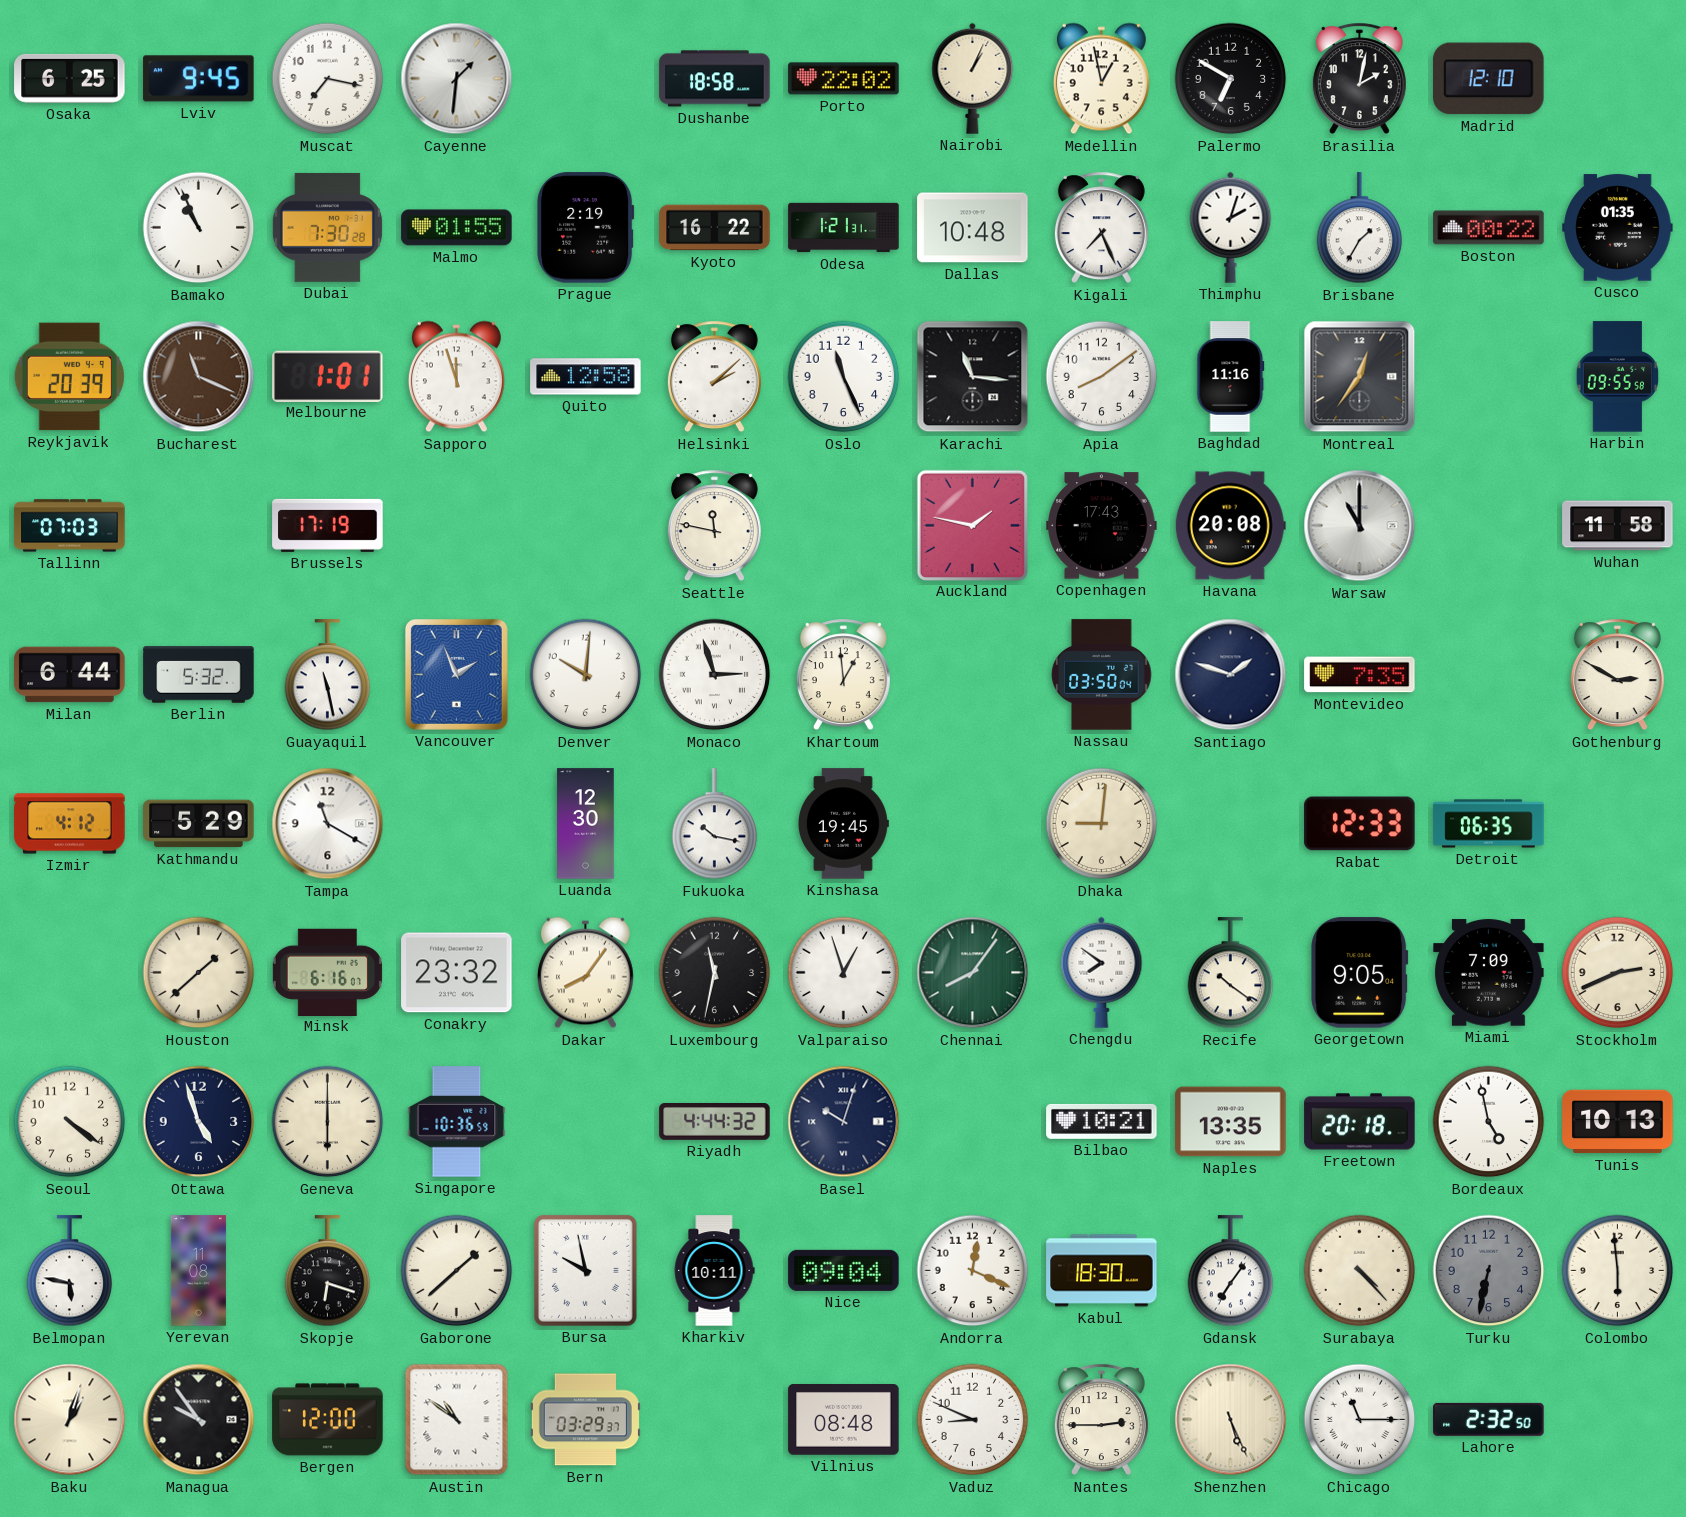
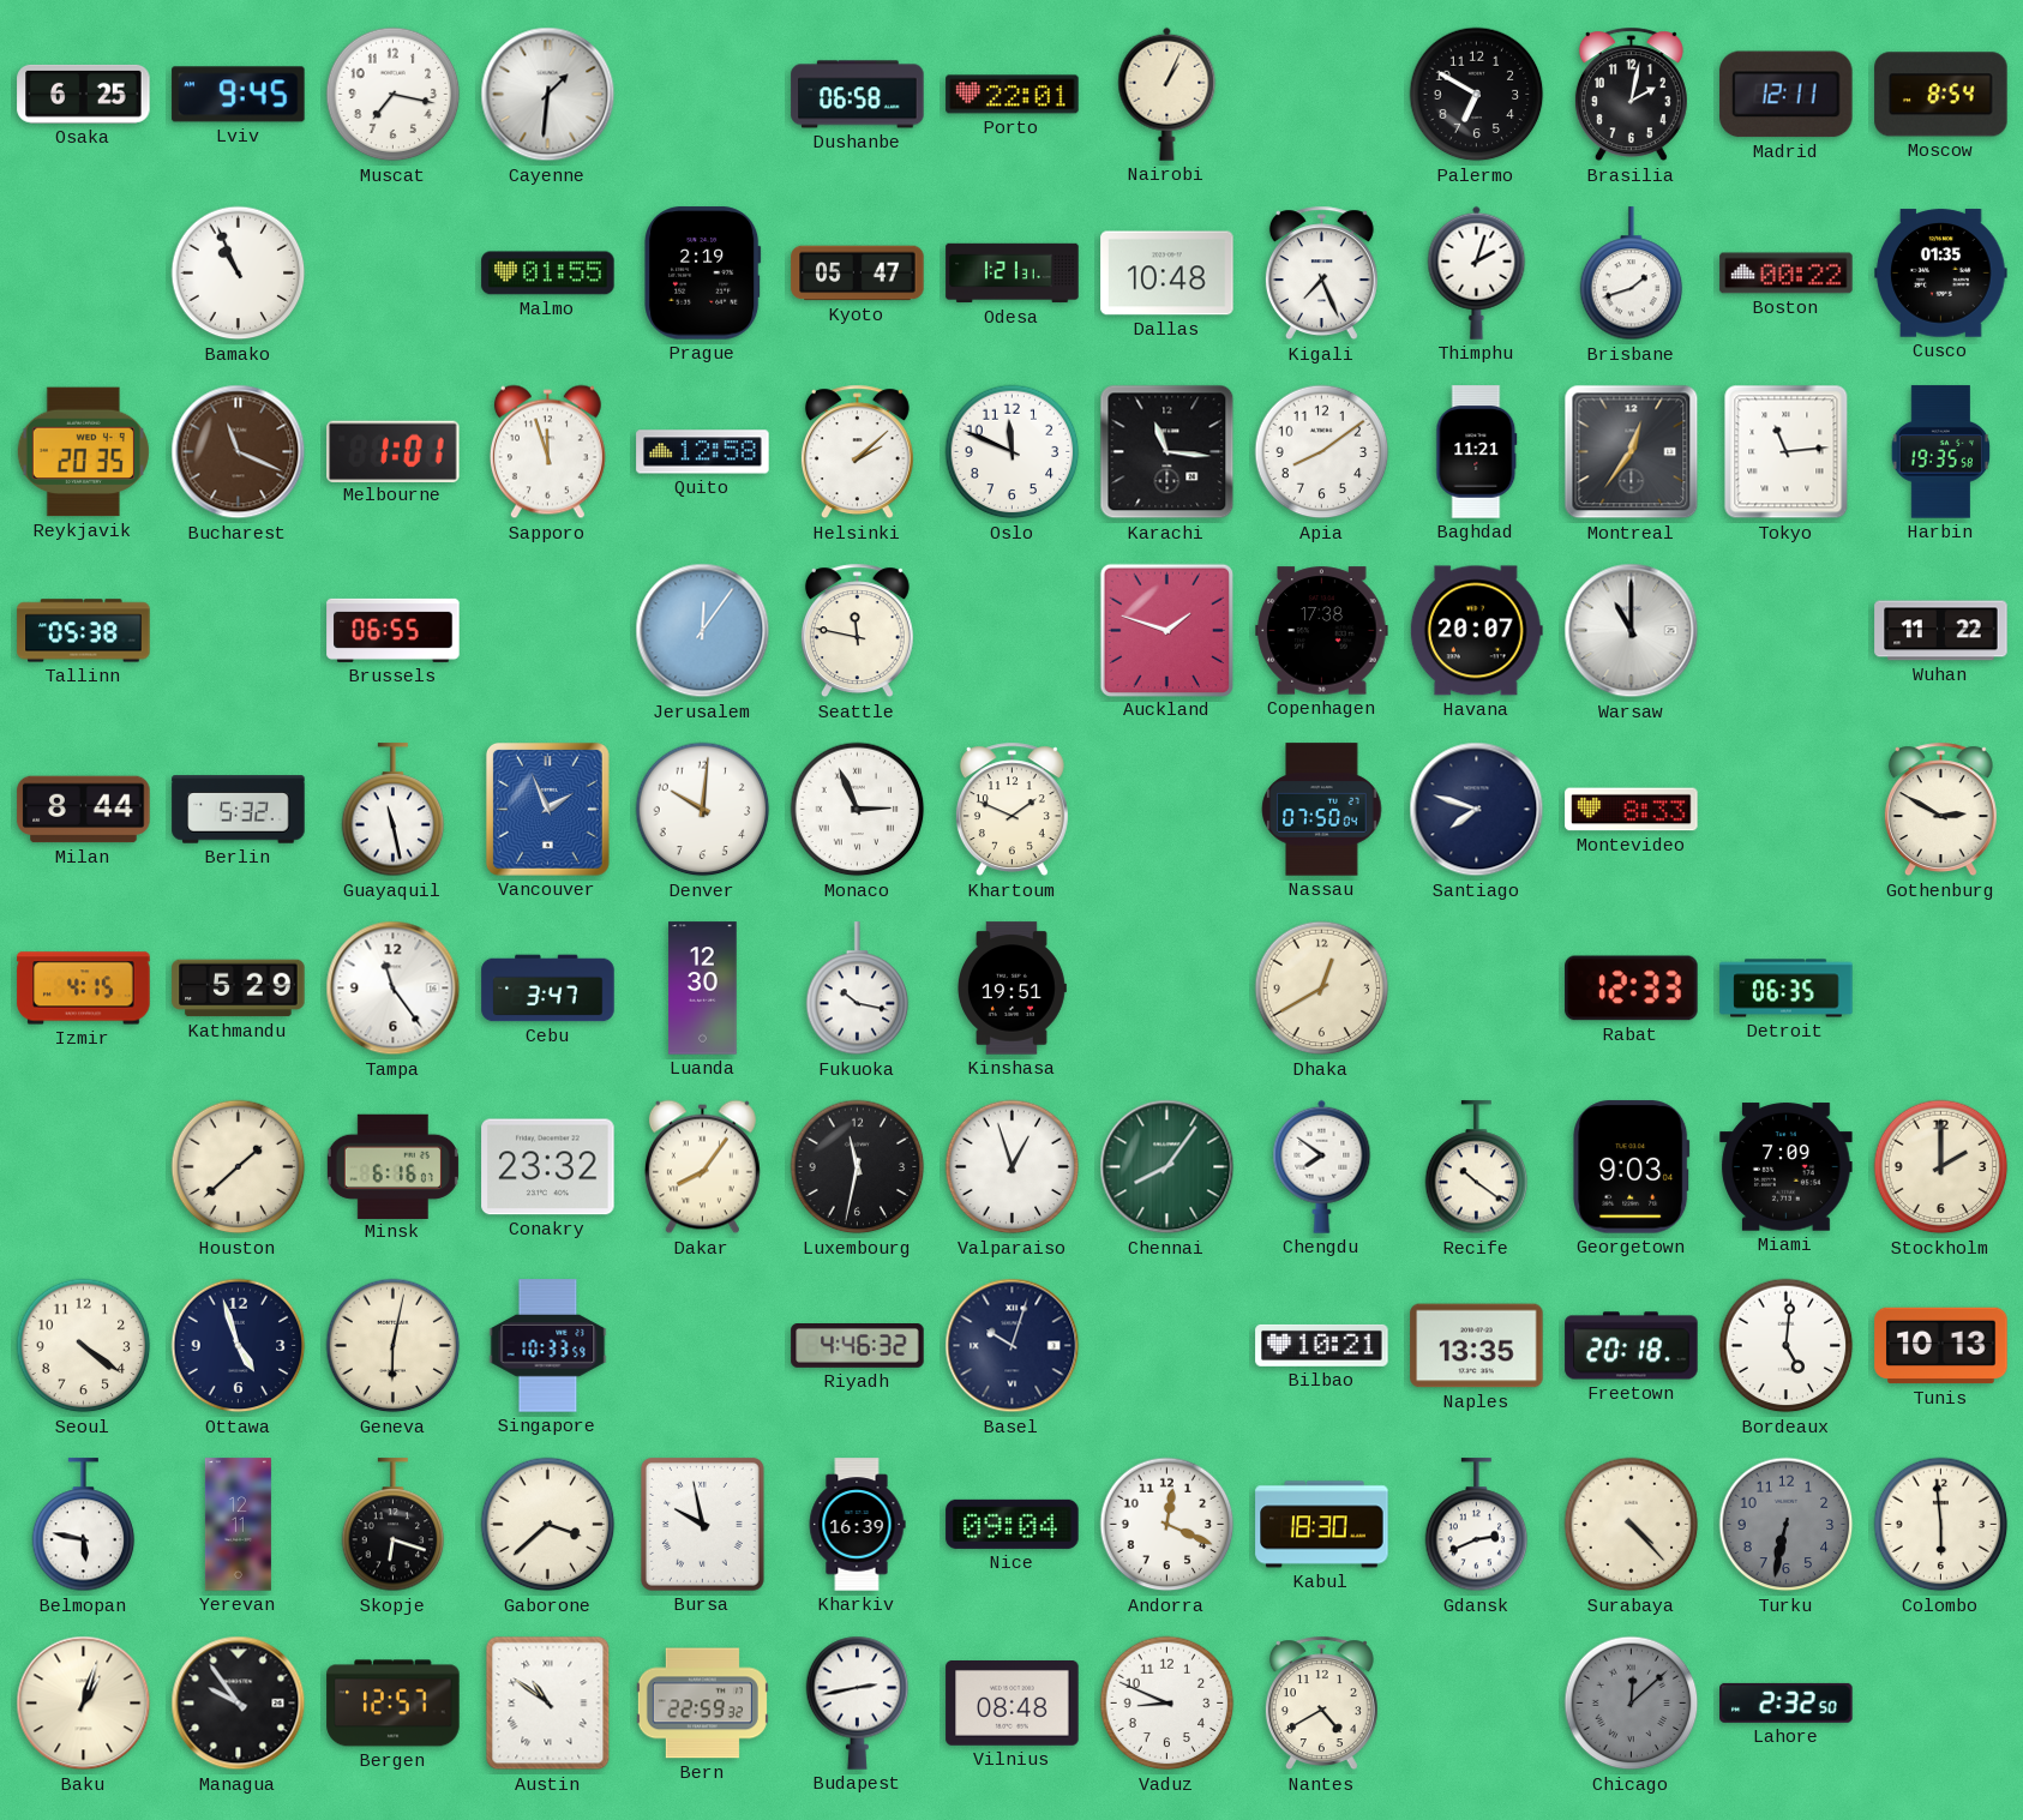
Dushanbe: 18:58 -> 06:58 (858, 95)
Porto: 22:02 -> 22:01 (1013, 95)
Medellin: 12:58 -> none (1101, 79)
Madrid: 12:10 -> 12:11 (1787, 95)
Moscow: none -> 8:54 (1941, 95)
Dubai: 7:30 -> none (327, 227)
Kyoto: 16:22 -> 05:47 (858, 274)
Brisbane: 1:35 -> 1:42 (1632, 274)
Reykjavik: 20:39 -> 20:35 (83, 452)
Oslo: 11:26 -> 11:49 (1013, 452)
Baghdad: 11:16 -> 11:21 (1477, 452)
Tokyo: none -> 11:14 (1787, 452)
Harbin: 09:55 -> 19:35 (1941, 452)
Tallinn: 07:03 -> 05:38 (84, 631)
Brussels: 17:19 -> 06:55 (394, 630)
Jerusalem: none -> 12:06 (703, 631)
Auckland: 1:47 -> 1:48 (1166, 630)
Copenhagen: 17:43 -> 17:38 (1322, 631)
Havana: 20:08 -> 20:07 (1476, 631)
Wuhan: 11:58 -> 11:22 (1941, 631)
Milan: 6:44 -> 8:44 (84, 810)
Monaco: 2:57 -> 2:56 (858, 810)
Khartoum: 12:59 -> 1:49 (1011, 810)
Nassau: 03:50 -> 07:50 (1322, 810)
Santiago: 1:48 -> 7:48 (1477, 810)
Montevideo: 7:35 -> 8:33 (1632, 810)
Izmir: 4:12 -> 4:15 (84, 989)
Tampa: 11:20 -> 11:24 (394, 989)
Cebu: none -> 3:47 (548, 989)
Kinshasa: 19:45 -> 19:51 (1013, 989)
Dhaka: 9:01 -> 12:40 (1322, 989)
Georgetown: 9:05 -> 9:03 (1632, 1167)
Stockholm: 2:41 -> 2:00 (1941, 1167)
Geneva: 6:00 -> 6:02 (394, 1346)
Singapore: 10:36 -> 10:33 (548, 1346)
Riyadh: 4:44 -> 4:46 (858, 1346)
Bordeaux: 4:58 -> 5:01 (1787, 1346)
Yerevan: 11:08 -> 12:11 (238, 1525)
Gaborone: 1:38 -> 3:38 (548, 1525)
Kharkiv: 10:11 -> 16:39 (857, 1525)
Gdansk: 7:06 -> 2:41 (1477, 1525)
Bergen: 12:00 -> 12:57 (394, 1704)
Bern: 03:29 -> 22:59 (702, 1704)
Budapest: none -> 2:43 (858, 1702)
Nantes: 2:45 -> 4:40 (1321, 1704)
Shenzhen: 5:26 -> none (1231, 1420)
Chicago: 11:15 -> 12:08 (1632, 1704)
Chicago dial: white -> grey (1632, 1704)
